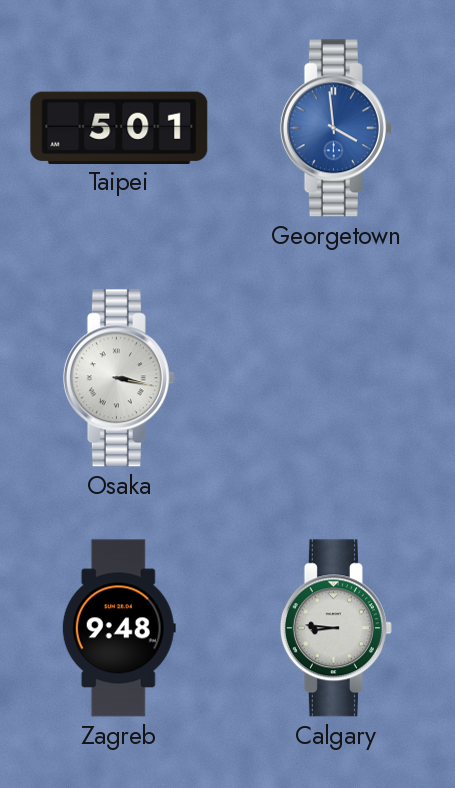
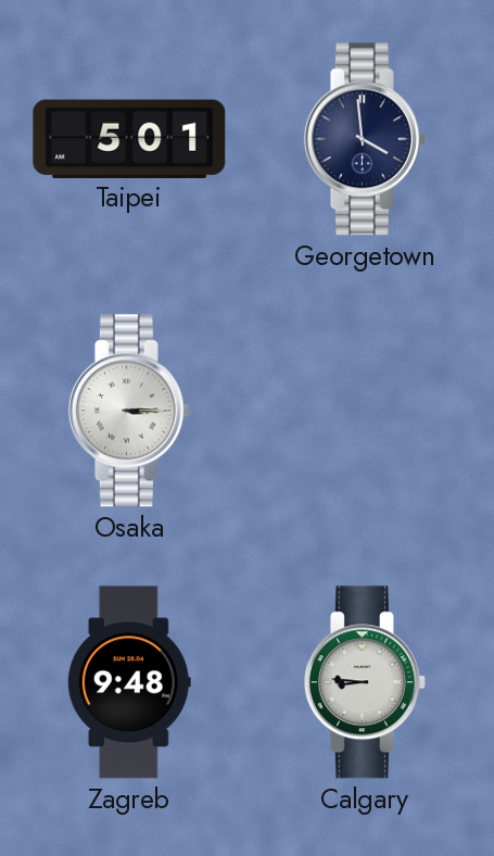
Georgetown dial: blue -> navy (365, 139)
Osaka: 3:17 -> 3:15 (129, 411)
